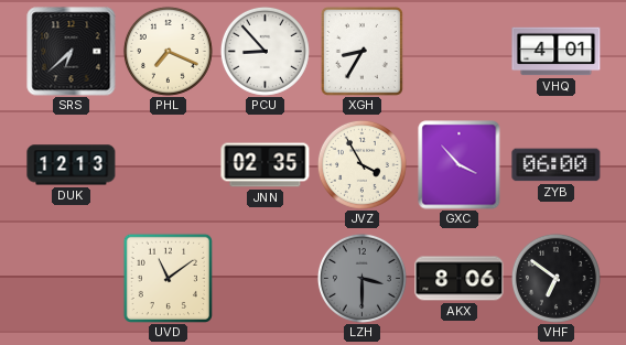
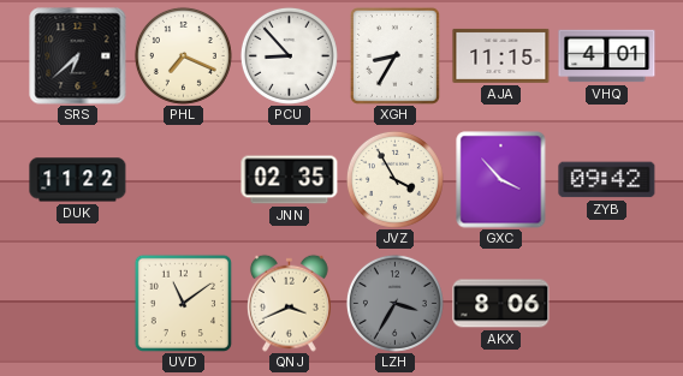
AJA: none -> 11:15 (501, 55)
DUK: 12:13 -> 11:22 (78, 180)
ZYB: 06:00 -> 09:42 (607, 180)
QNJ: none -> 3:41 (290, 303)
LZH: 3:30 -> 3:35 (394, 303)
VHF: 6:51 -> none (555, 278)
